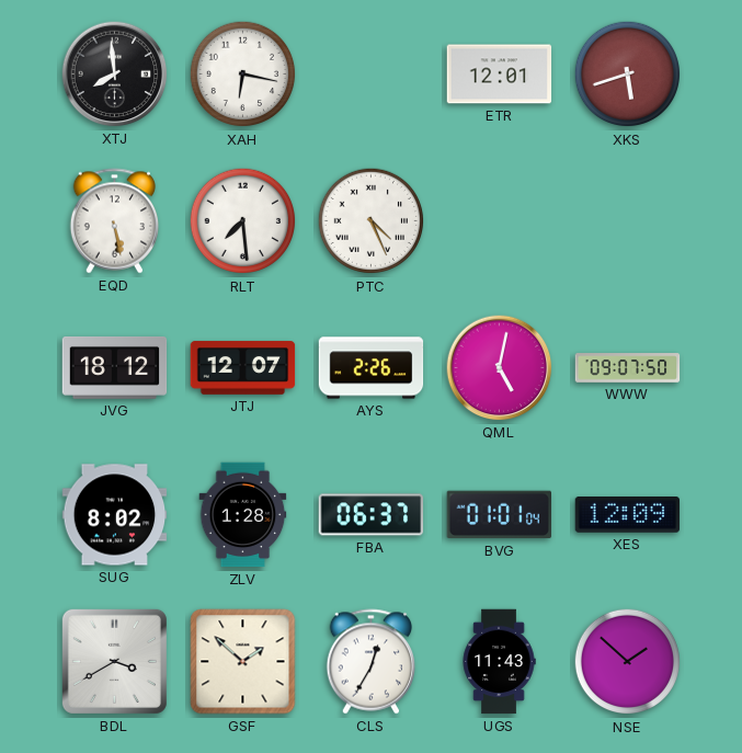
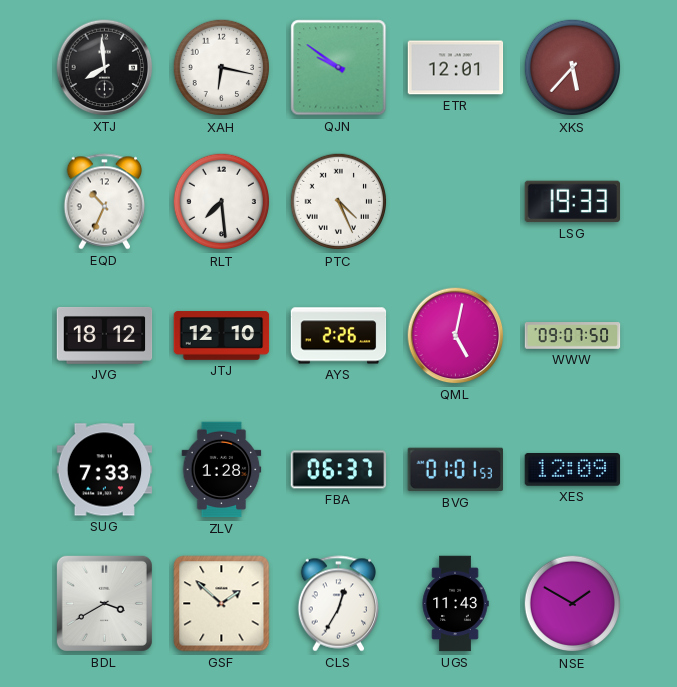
QJN: none -> 9:51 (339, 68)
XKS: 5:42 -> 5:37 (573, 68)
EQD: 5:28 -> 10:34 (104, 202)
LSG: none -> 19:33 (573, 202)
JTJ: 12:07 -> 12:10 (222, 336)
SUG: 8:02 -> 7:33 (105, 470)
BVG: 01:01:04 -> 01:01:53 (455, 470)
NSE: 1:52 -> 1:50 (573, 604)
